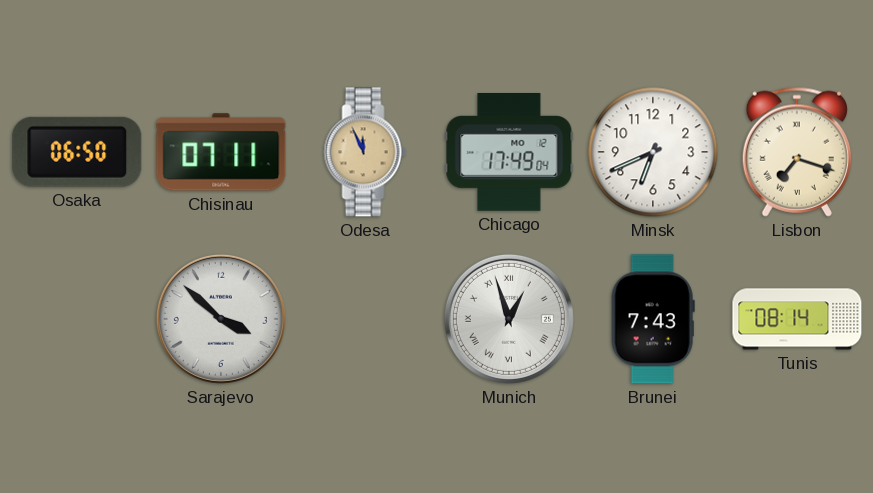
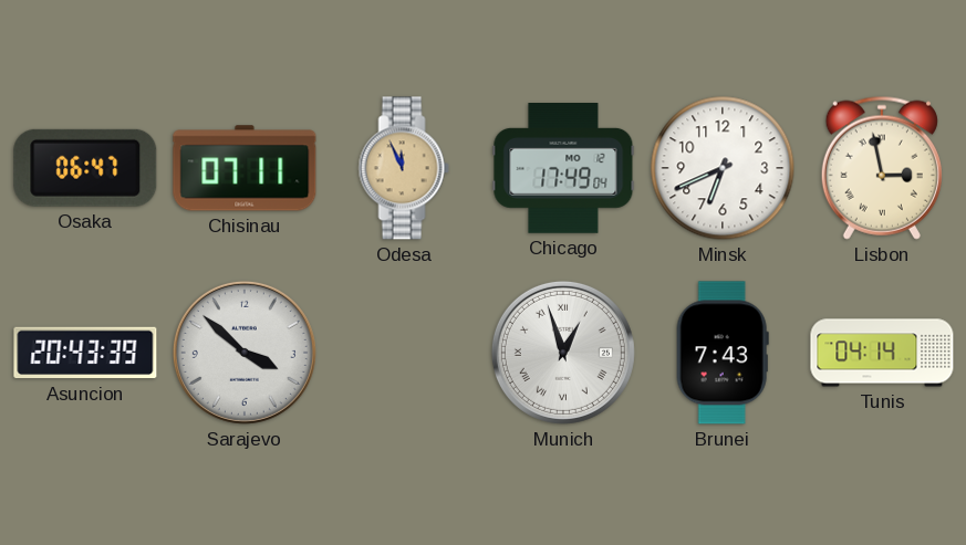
Osaka: 06:50 -> 06:47 (85, 168)
Lisbon: 7:18 -> 2:58 (882, 168)
Asuncion: none -> 20:43 (85, 353)
Tunis: 08:14 -> 04:14 (882, 353)
